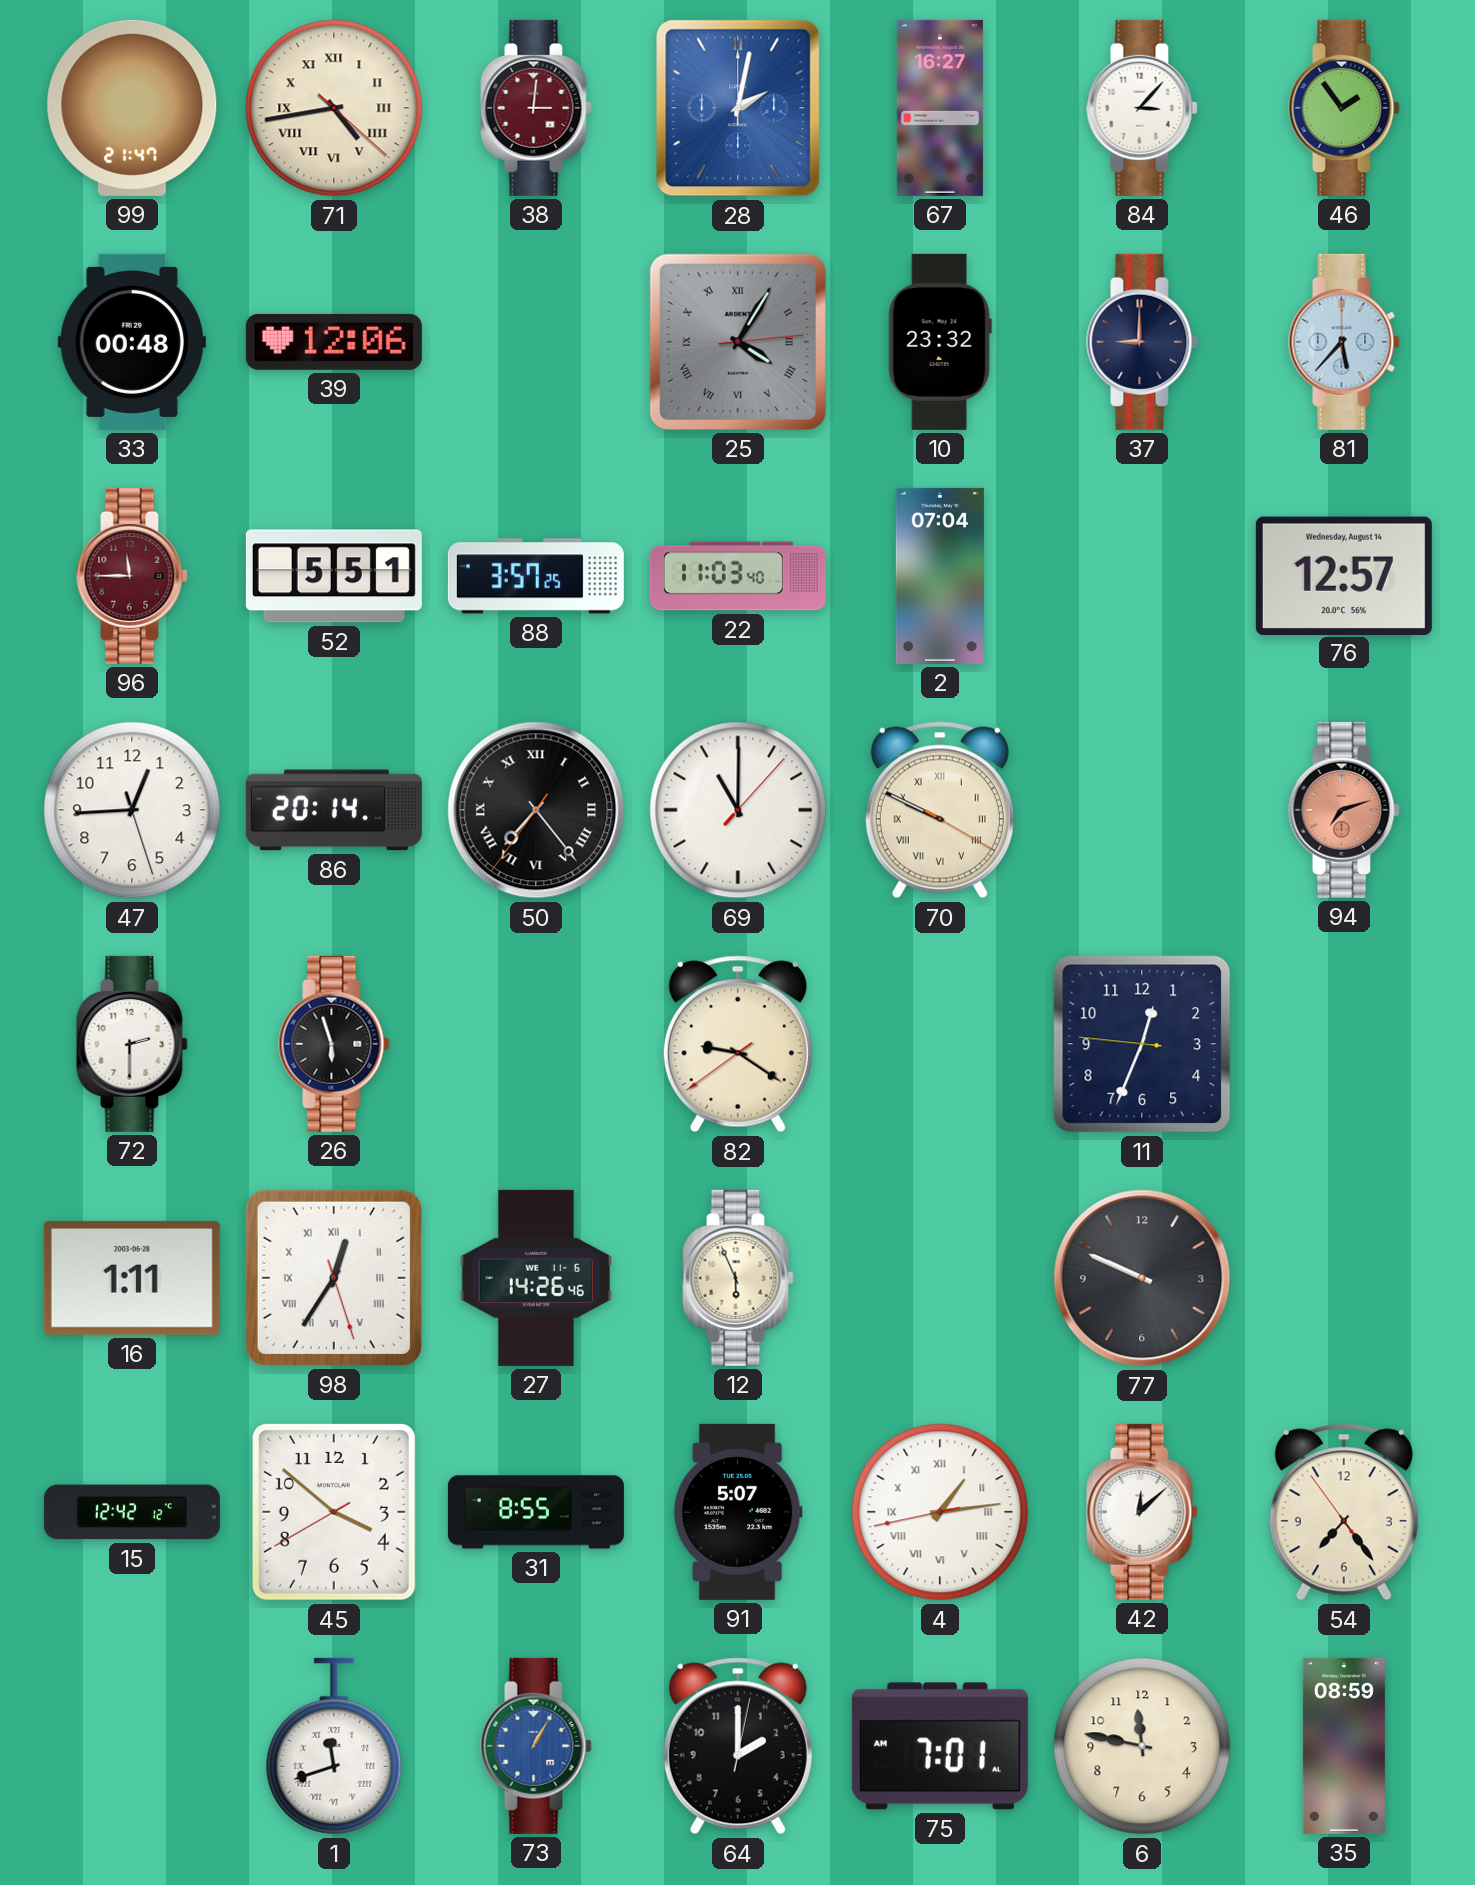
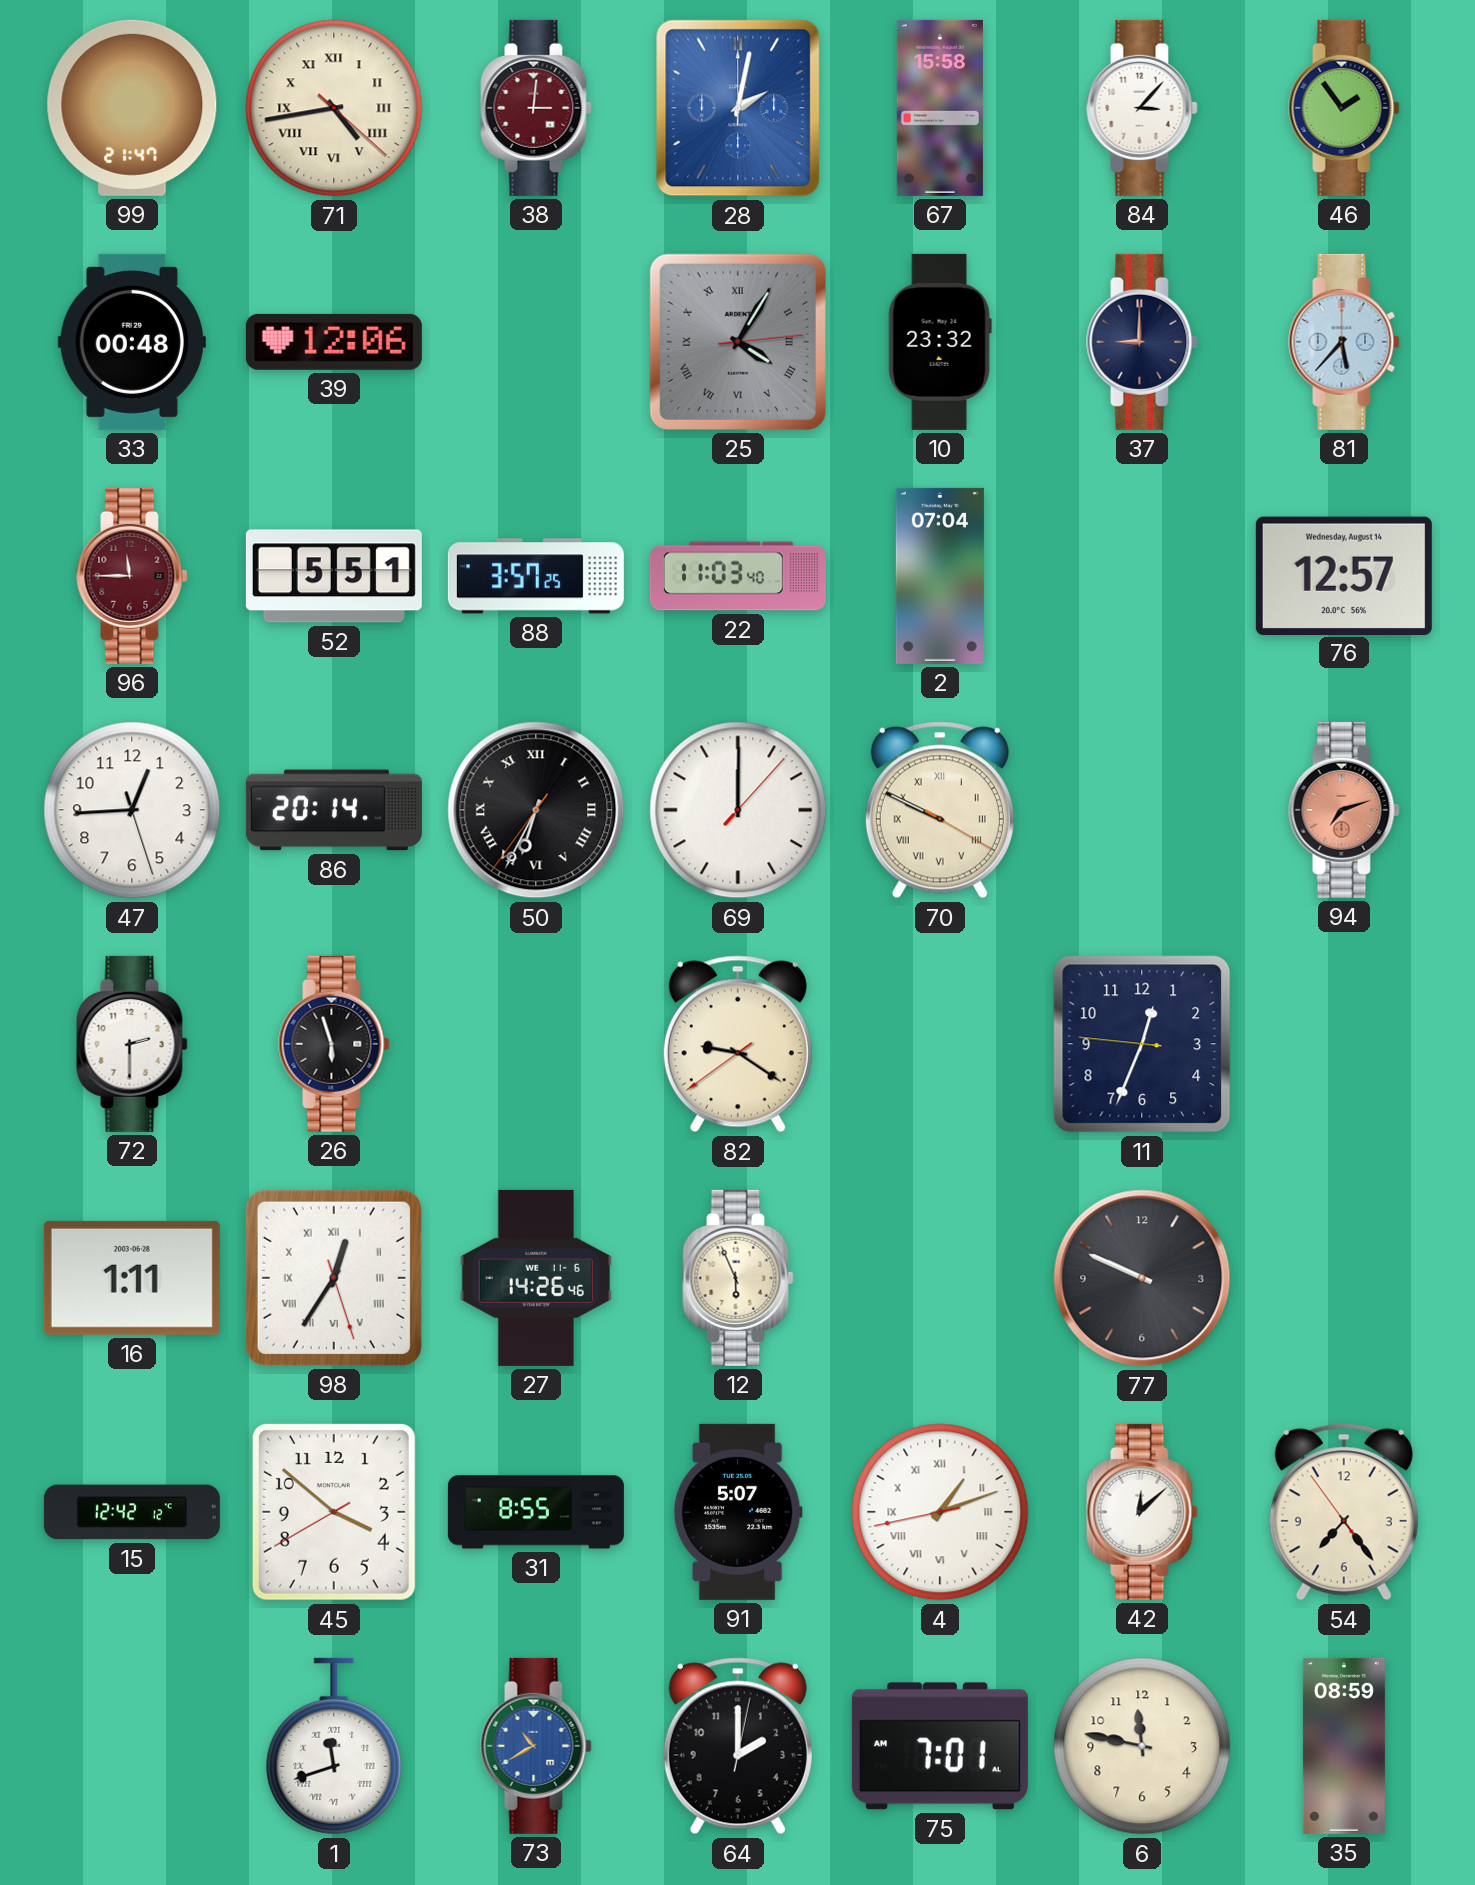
67: 16:27 -> 15:58 (940, 108)
50: 7:23 -> 6:34 (536, 810)
69: 11:00 -> 12:00 (738, 810)
4: 1:13 -> 1:11 (940, 1512)
73: 1:05 -> 10:40 (536, 1746)
